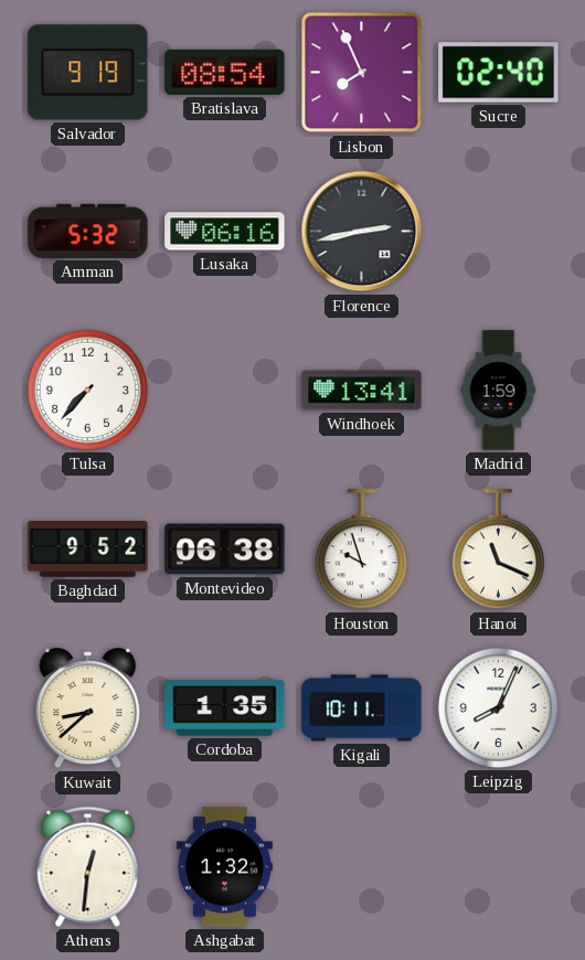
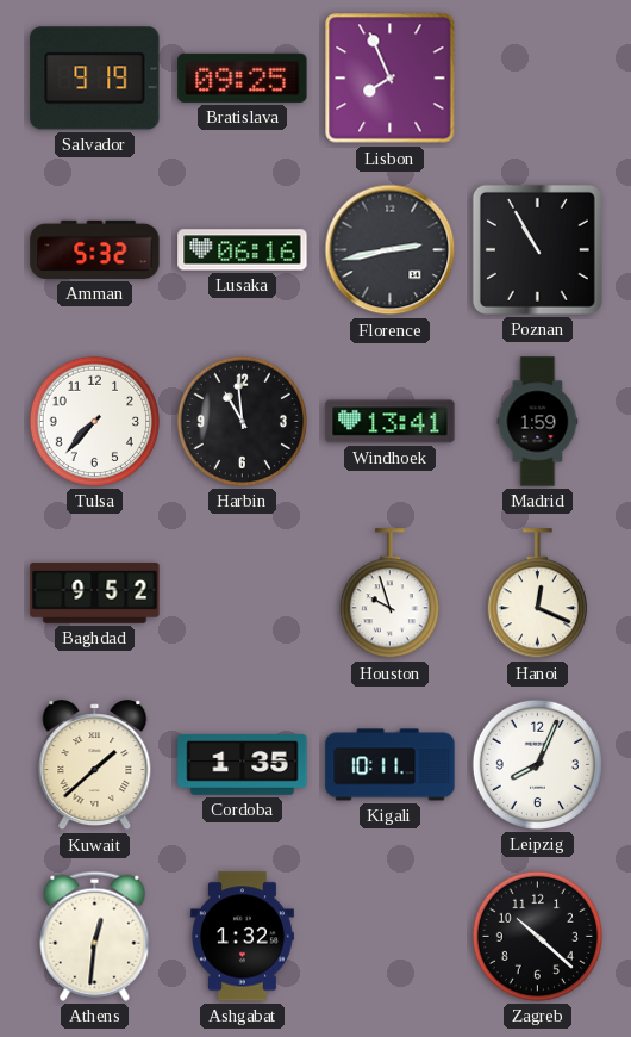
Bratislava: 08:54 -> 09:25 (243, 77)
Sucre: 02:40 -> none (499, 73)
Poznan: none -> 10:55 (537, 249)
Harbin: none -> 10:59 (242, 421)
Montevideo: 06:38 -> none (225, 550)
Hanoi: 11:19 -> 12:19 (537, 594)
Kuwait: 8:38 -> 1:38 (95, 765)
Zagreb: none -> 10:22 (537, 936)
